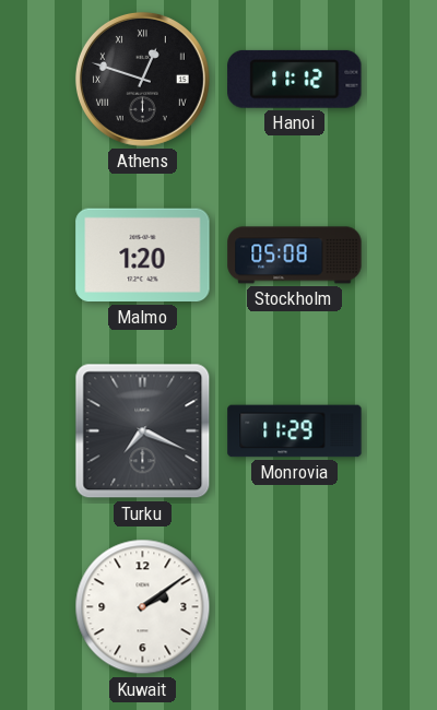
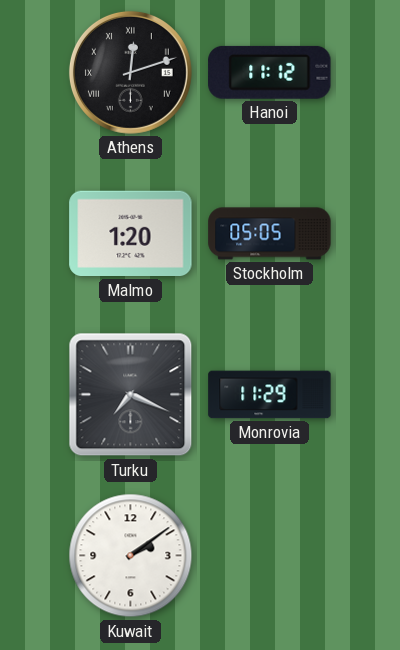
Athens: 12:48 -> 12:12 (130, 72)
Stockholm: 05:08 -> 05:05 (270, 234)
